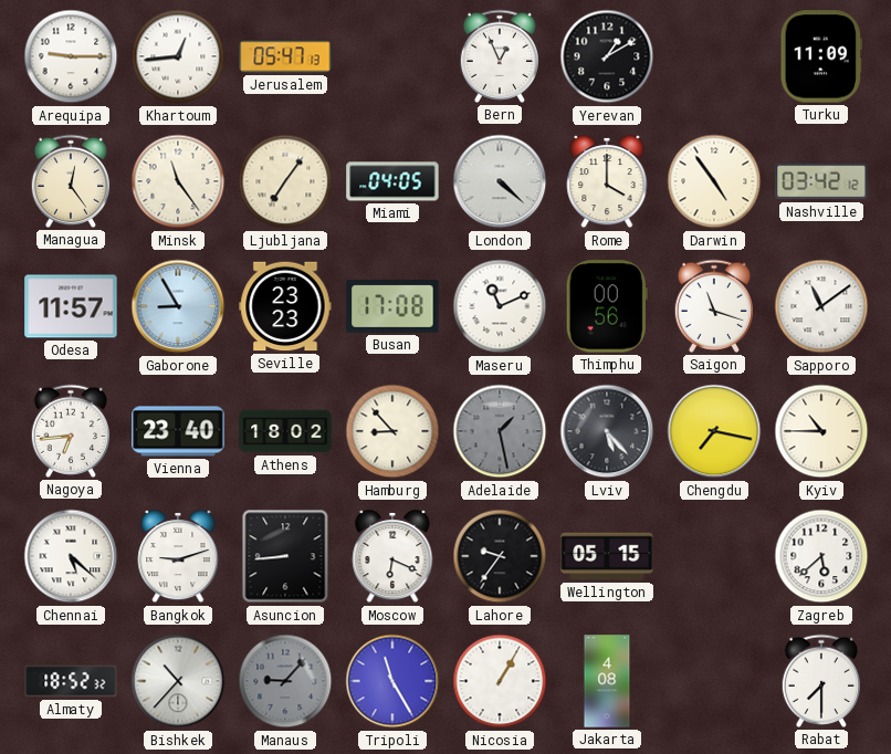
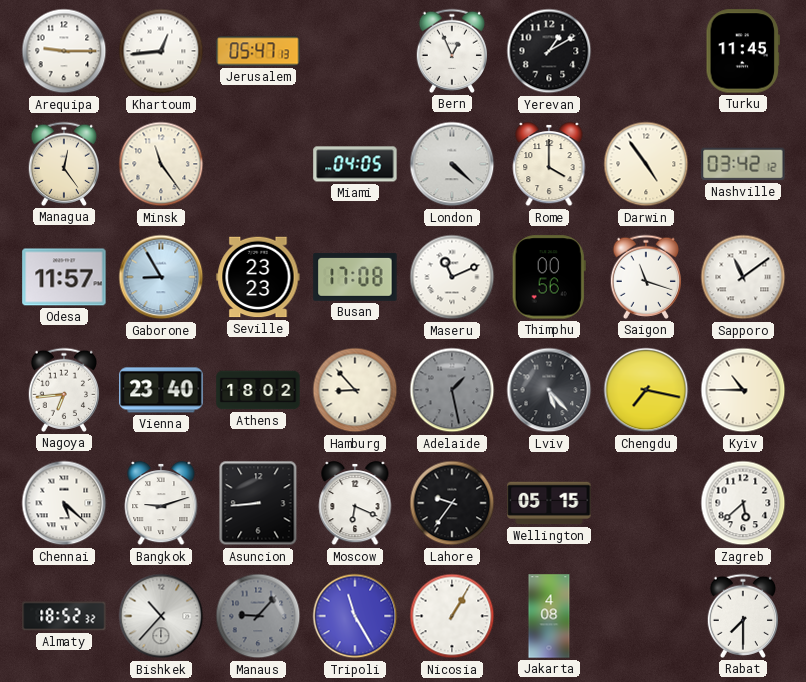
Turku: 11:09 -> 11:45 (742, 51)
Ljubljana: 7:06 -> none (285, 181)
